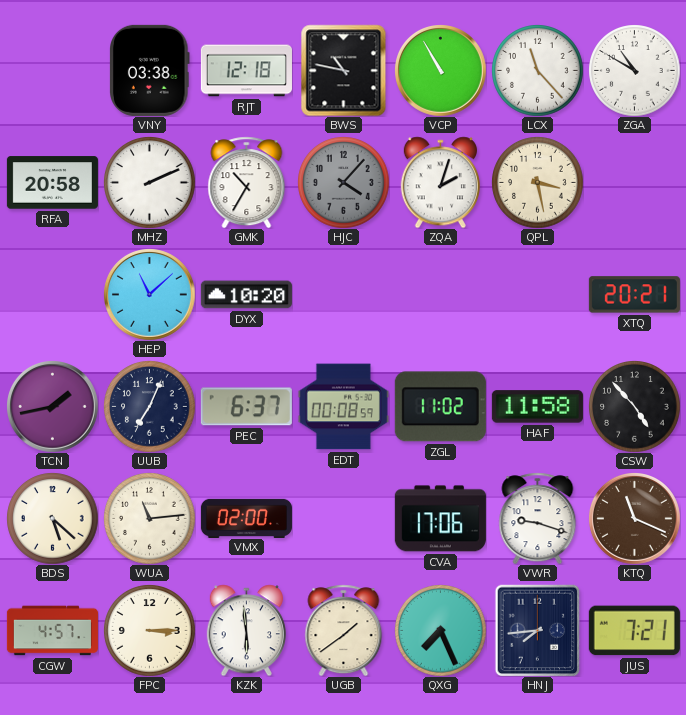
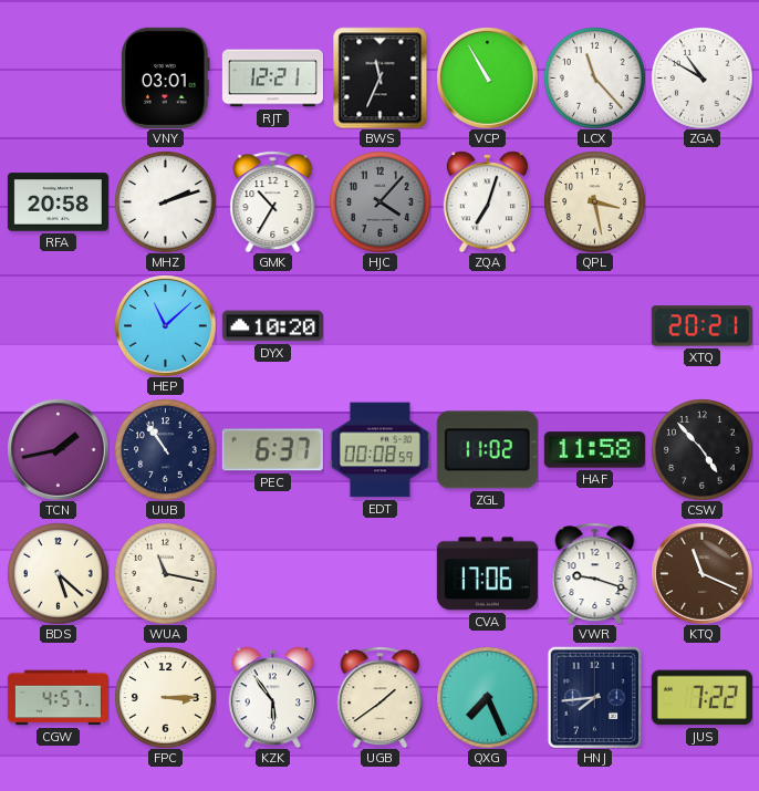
VNY: 03:38 -> 03:01 (166, 77)
RJT: 12:18 -> 12:21 (272, 79)
BWS: 10:47 -> 11:34 (381, 77)
MHZ: 2:11 -> 2:12 (165, 201)
ZQA: 2:03 -> 7:03 (487, 201)
UUB: 7:04 -> 10:54 (165, 449)
WUA: 11:14 -> 11:17 (165, 573)
VMX: 02:00 -> none (246, 518)
KZK: 5:59 -> 5:54 (272, 697)
JUS: 7:21 -> 7:22 (701, 698)
